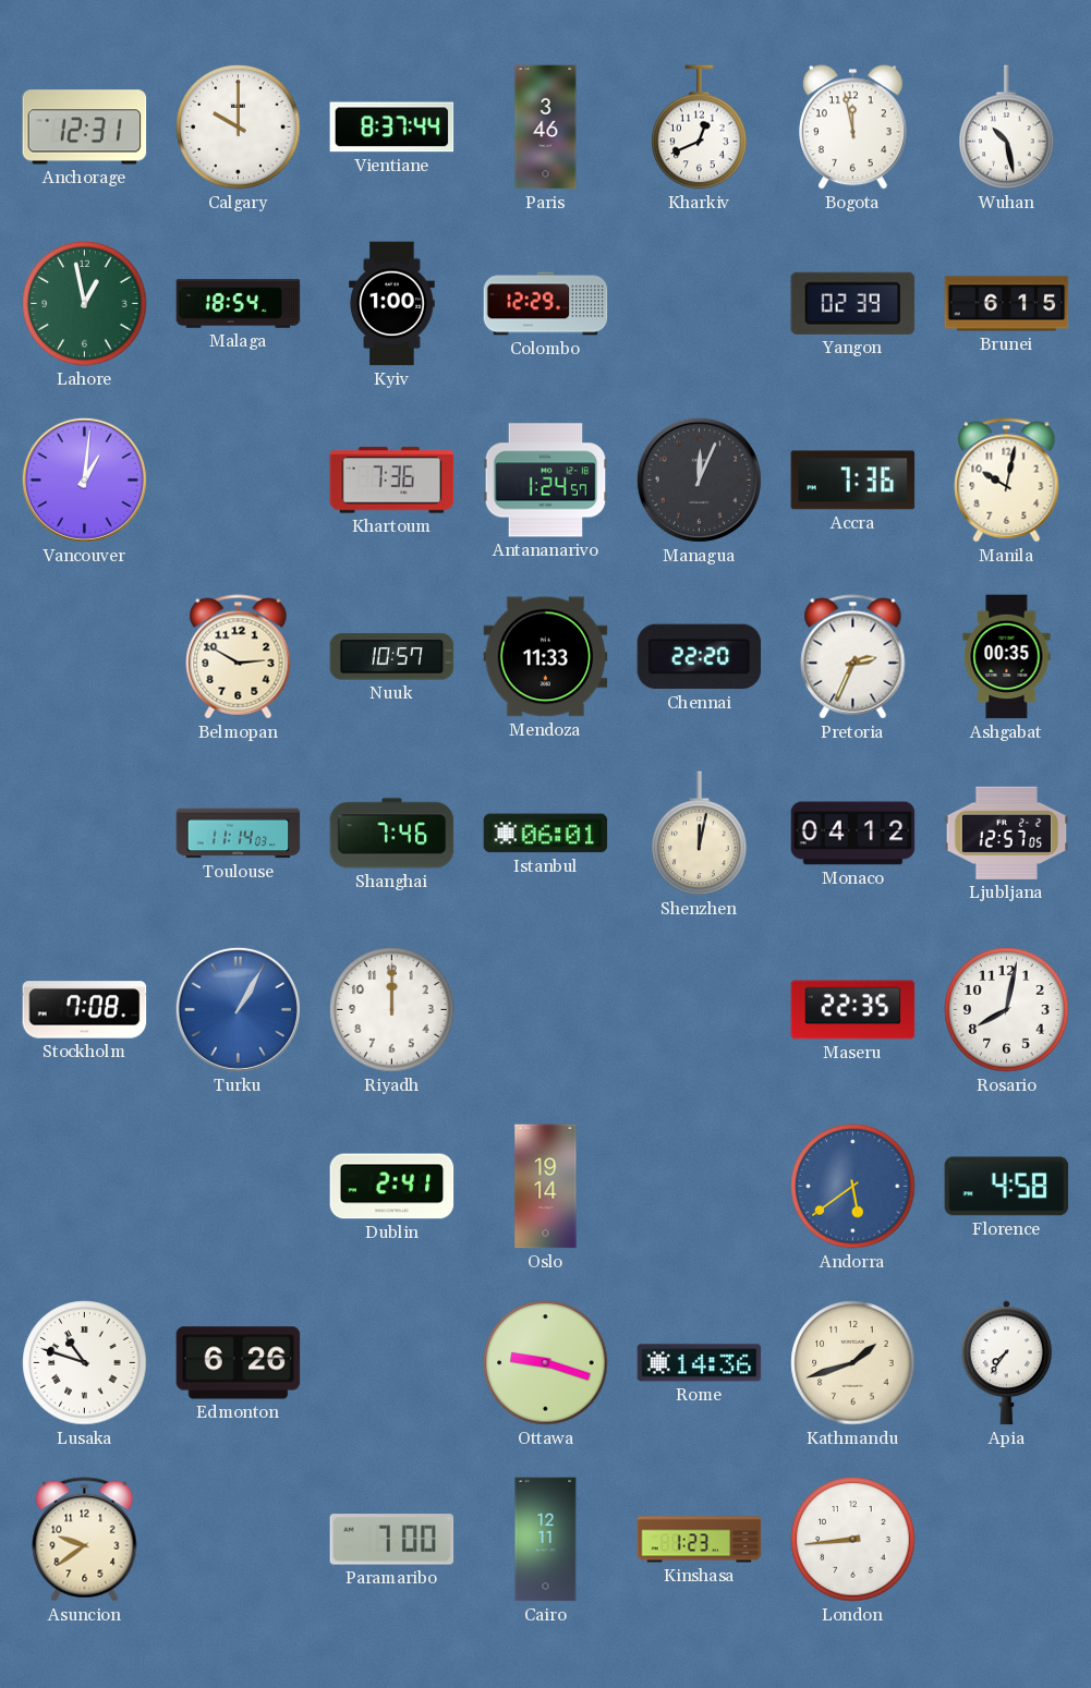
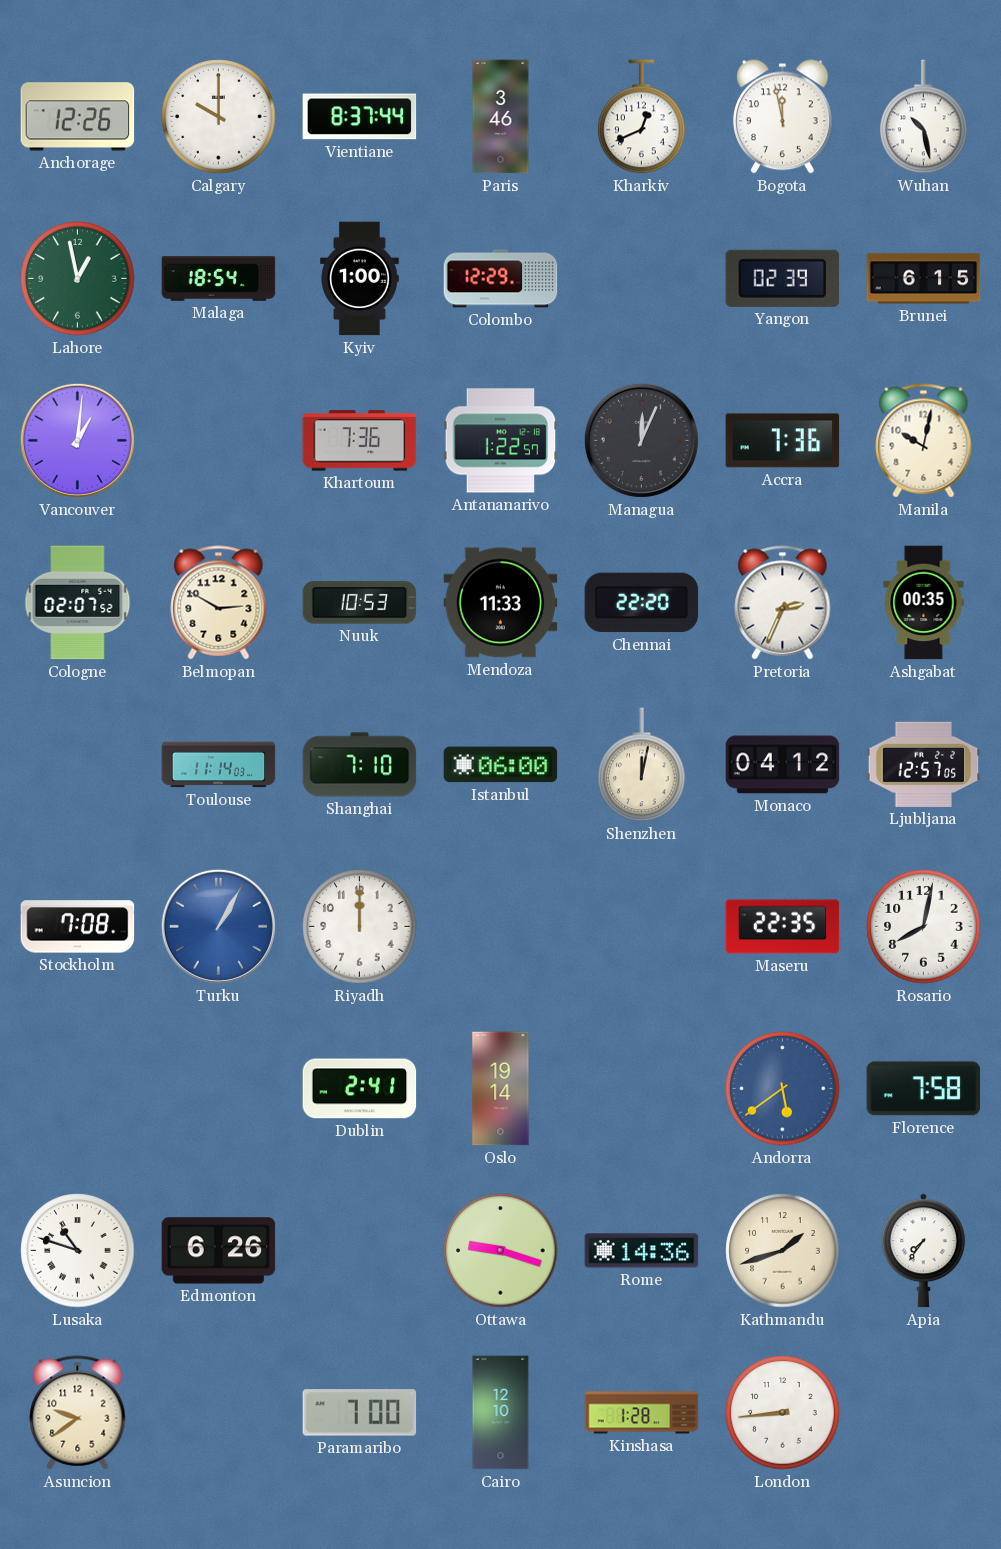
Anchorage: 12:31 -> 12:26 (78, 117)
Antananarivo: 1:24 -> 1:22 (501, 441)
Cologne: none -> 02:07 (78, 603)
Nuuk: 10:57 -> 10:53 (360, 603)
Shanghai: 7:46 -> 7:10 (360, 765)
Istanbul: 06:01 -> 06:00 (501, 765)
Florence: 4:58 -> 7:58 (924, 1089)
Cairo: 12:11 -> 12:10 (501, 1413)
Kinshasa: 1:23 -> 1:28 (642, 1413)
